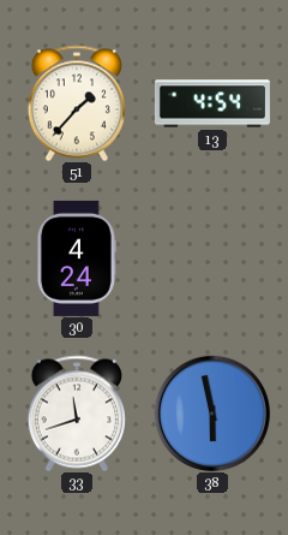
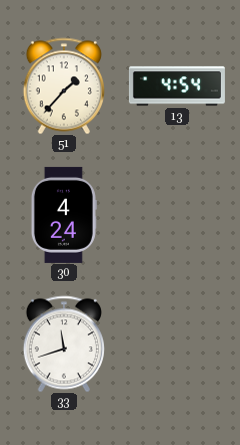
38: 5:58 -> none (212, 414)
